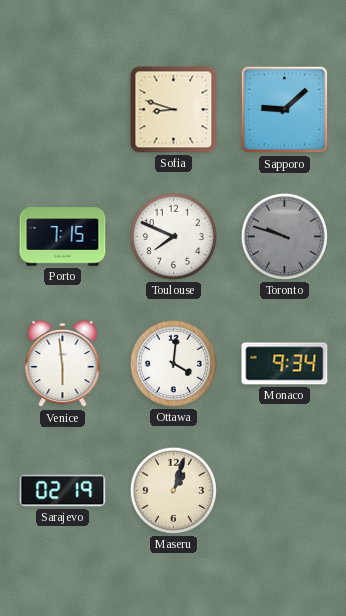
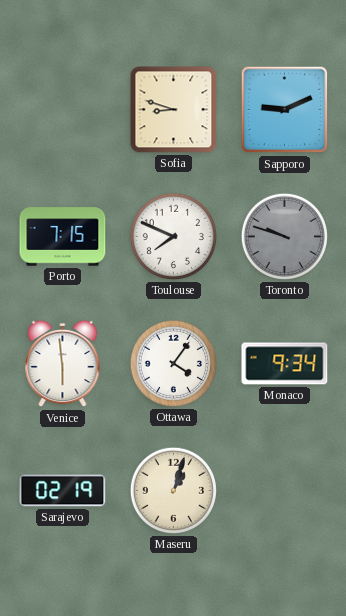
Sapporo: 9:08 -> 9:11 (285, 110)
Ottawa: 4:01 -> 4:06 (173, 363)
